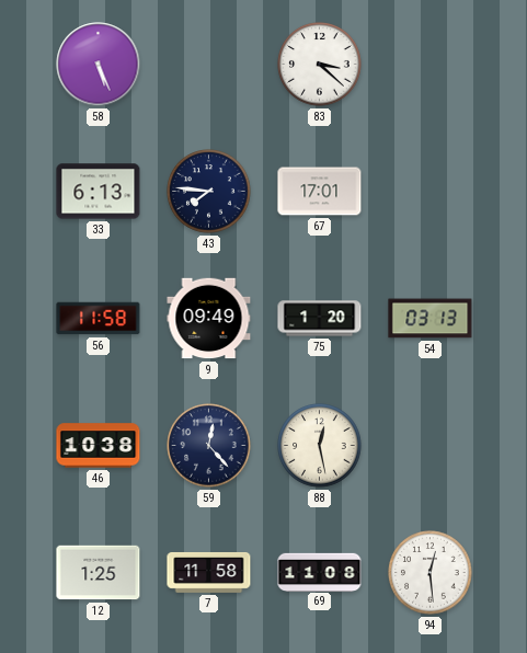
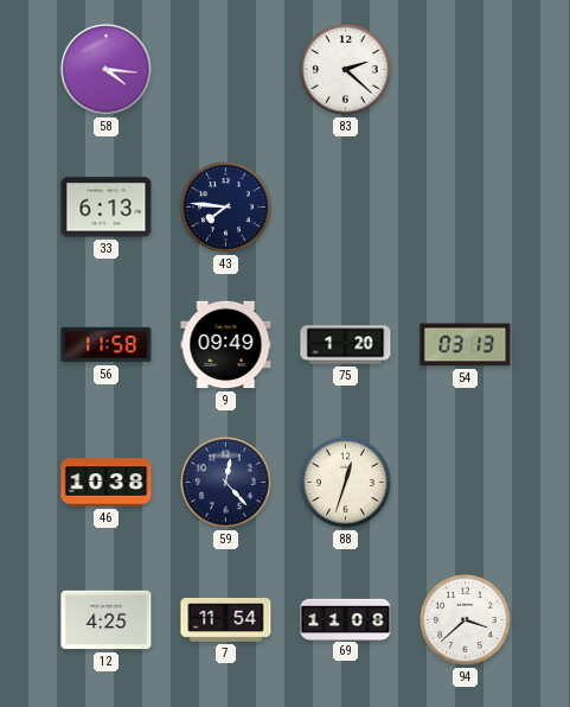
58: 5:26 -> 4:16 (107, 70)
83: 3:22 -> 2:22 (346, 70)
67: 17:01 -> none (320, 192)
88: 12:28 -> 12:33 (346, 483)
12: 1:25 -> 4:25 (107, 620)
7: 11:58 -> 11:54 (226, 619)
94: 12:29 -> 3:38 (466, 620)
